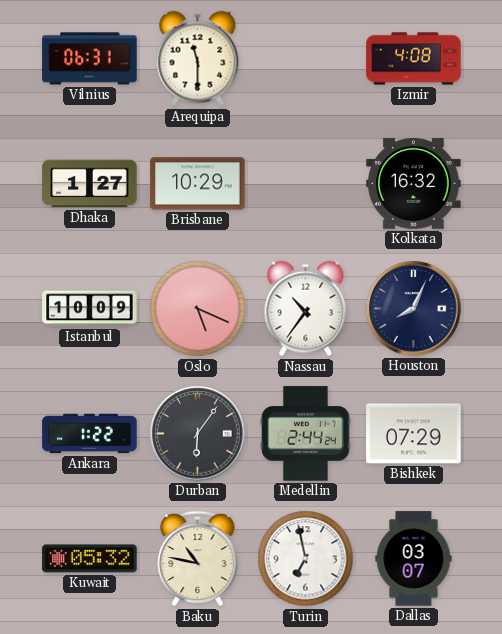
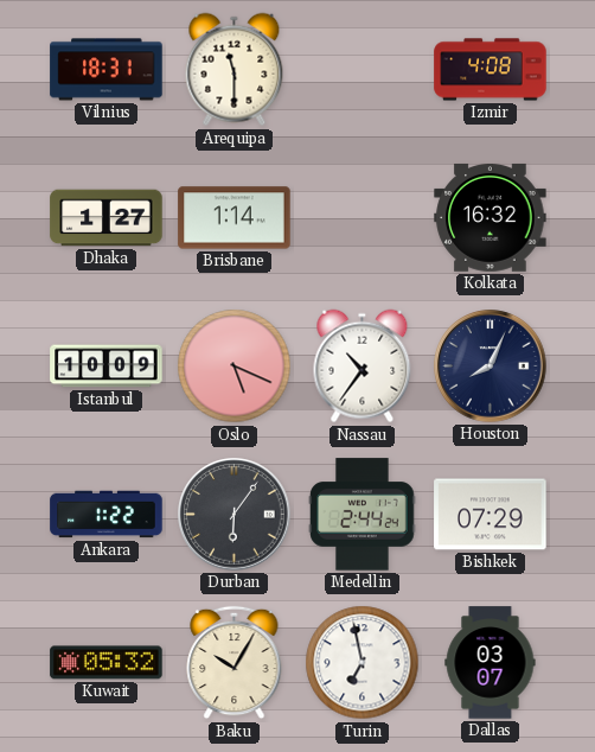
Vilnius: 06:31 -> 18:31 (107, 70)
Brisbane: 10:29 -> 1:14 (235, 218)
Baku: 10:47 -> 10:05 (235, 663)
